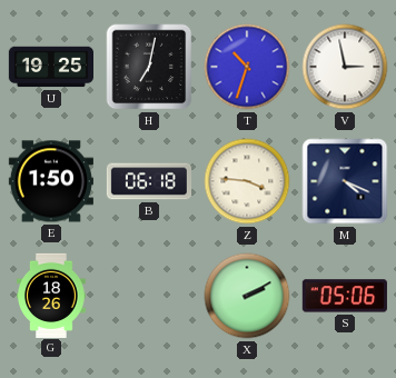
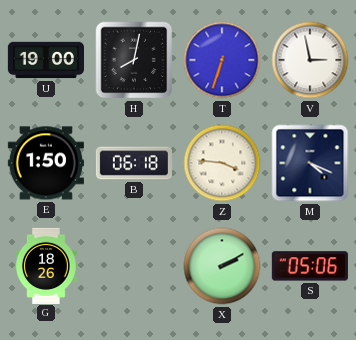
U: 19:25 -> 19:00 (45, 60)
H: 7:02 -> 8:02 (134, 60)
T: 10:33 -> 6:33 (222, 60)
